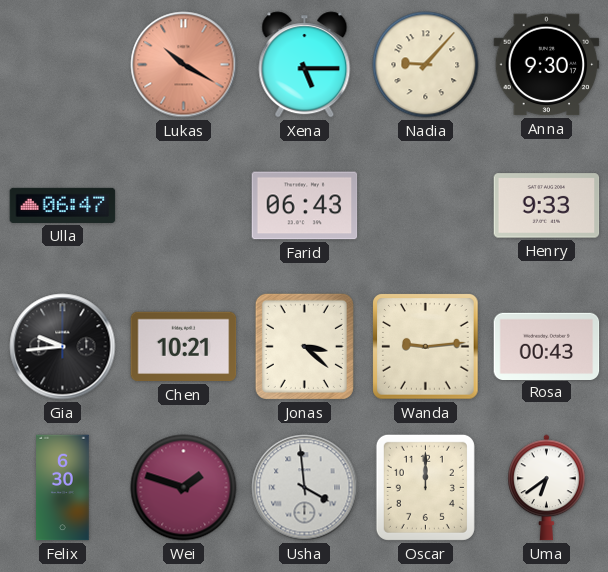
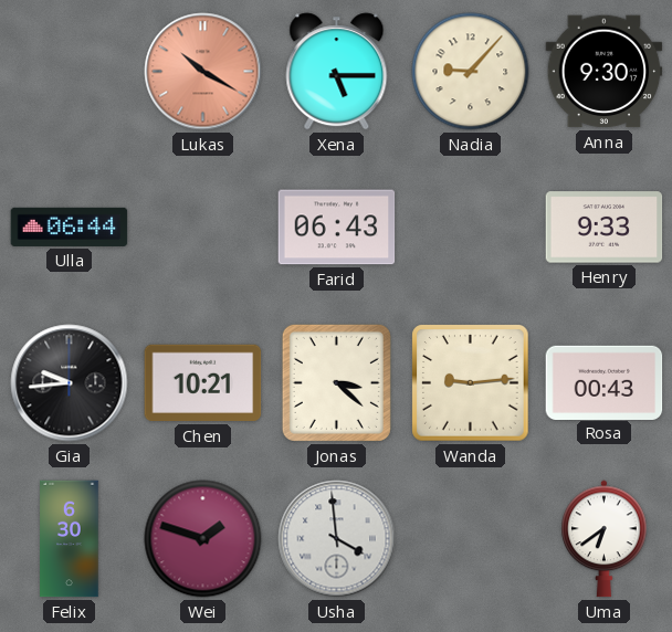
Ulla: 06:47 -> 06:44 (70, 227)
Oscar: 12:00 -> none (425, 487)
